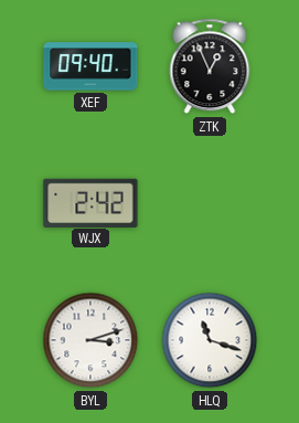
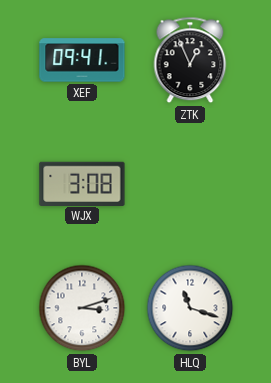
XEF: 09:40 -> 09:41 (82, 60)
WJX: 2:42 -> 3:08 (82, 183)
